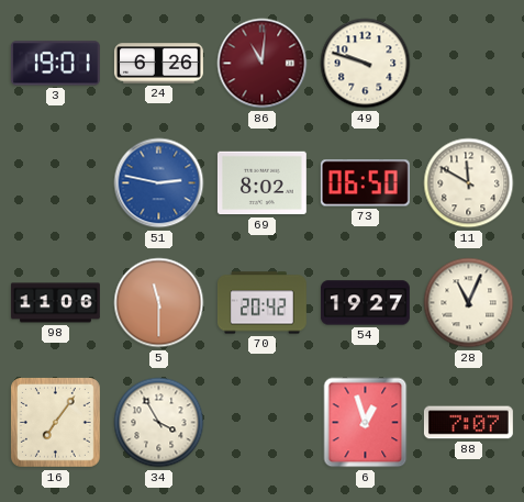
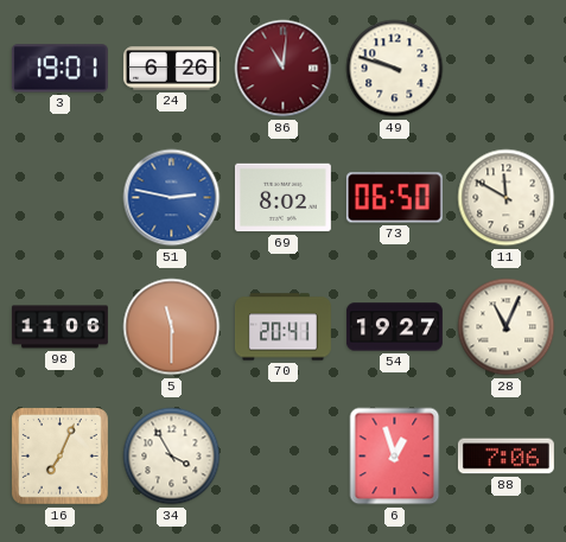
70: 20:42 -> 20:41 (282, 327)
16: 7:06 -> 7:04 (61, 457)
88: 7:07 -> 7:06 (505, 457)
